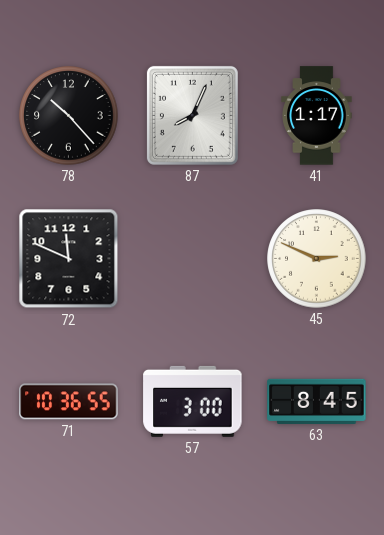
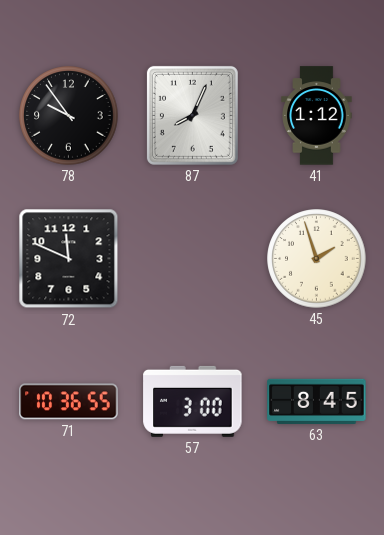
78: 10:23 -> 9:54 (69, 116)
41: 1:17 -> 1:12 (317, 116)
45: 2:49 -> 1:57 (317, 259)
